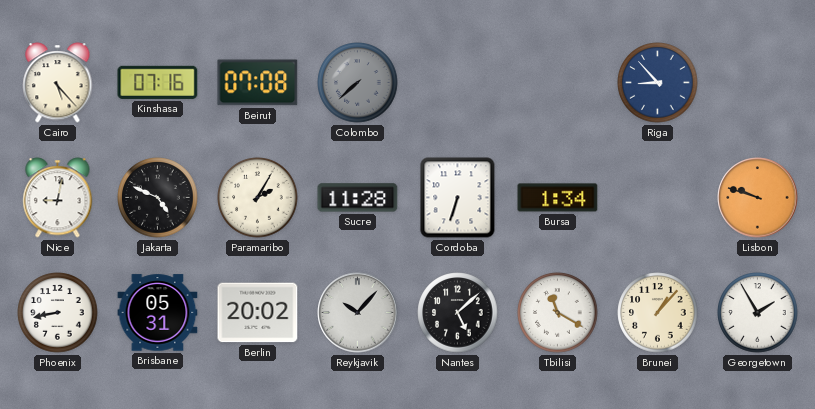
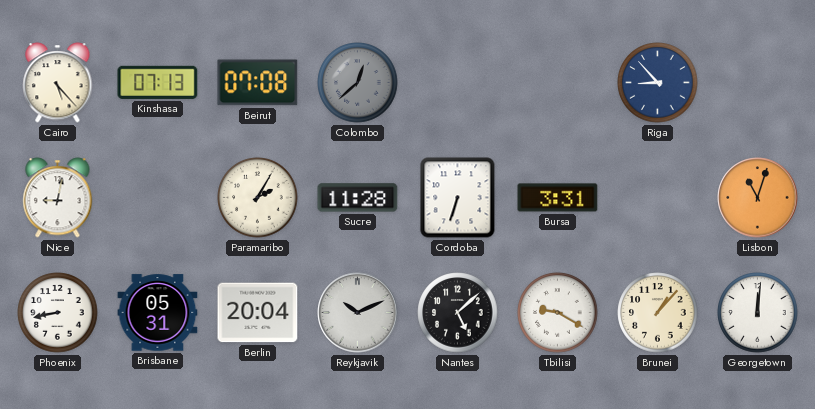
Kinshasa: 07:16 -> 07:13 (158, 82)
Colombo: 7:38 -> 12:38 (358, 83)
Jakarta: 4:49 -> none (158, 198)
Bursa: 1:34 -> 3:31 (558, 198)
Lisbon: 9:48 -> 11:03 (758, 198)
Berlin: 20:02 -> 20:04 (258, 313)
Reykjavik: 10:07 -> 10:11 (358, 313)
Tbilisi: 11:20 -> 9:20 (558, 313)
Georgetown: 1:55 -> 12:01 (758, 313)
